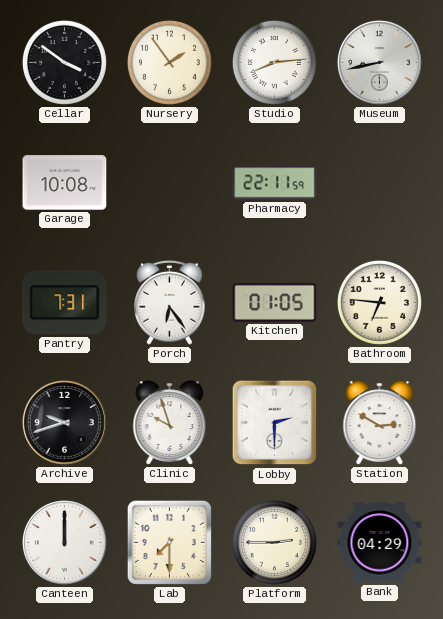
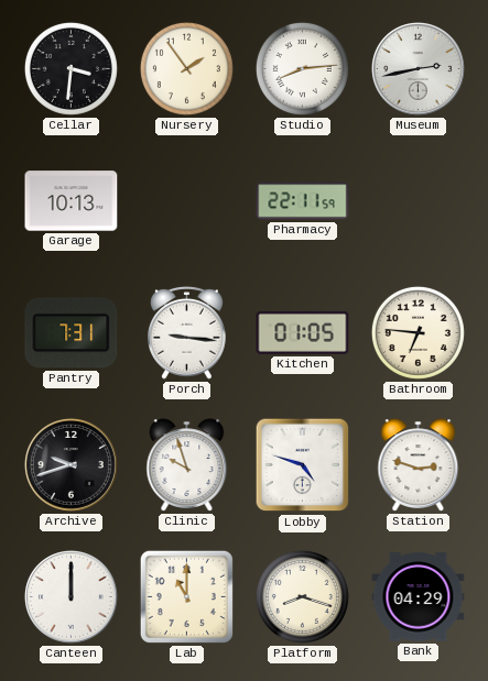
Cellar: 3:51 -> 3:31 (71, 68)
Museum: 8:43 -> 2:43 (417, 68)
Garage: 10:08 -> 10:13 (72, 201)
Porch: 6:24 -> 9:16 (187, 332)
Lobby: 2:30 -> 4:48 (303, 465)
Station: 2:50 -> 2:48 (419, 465)
Lab: 7:30 -> 11:00 (186, 596)
Platform: 2:45 -> 8:18 (302, 596)
